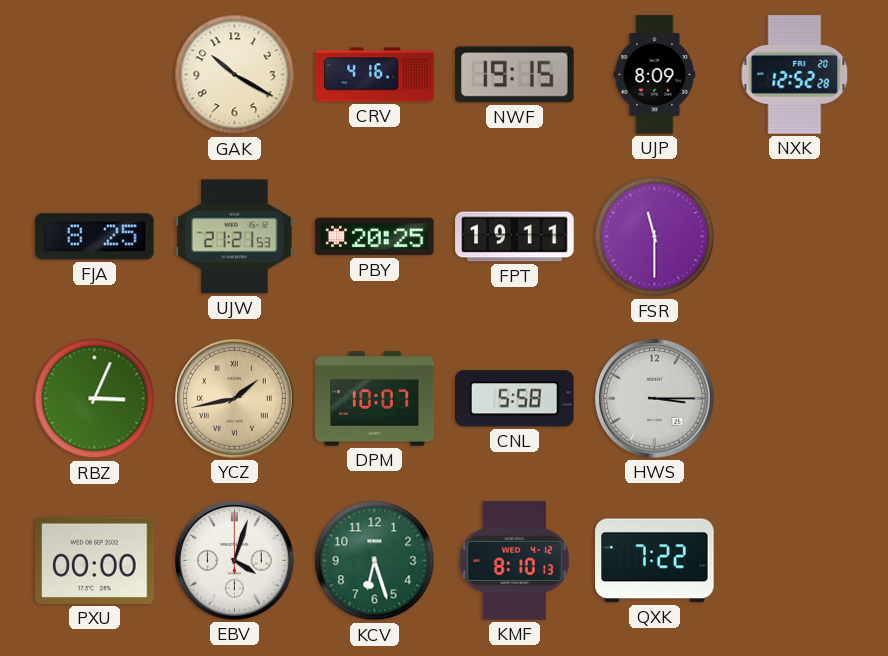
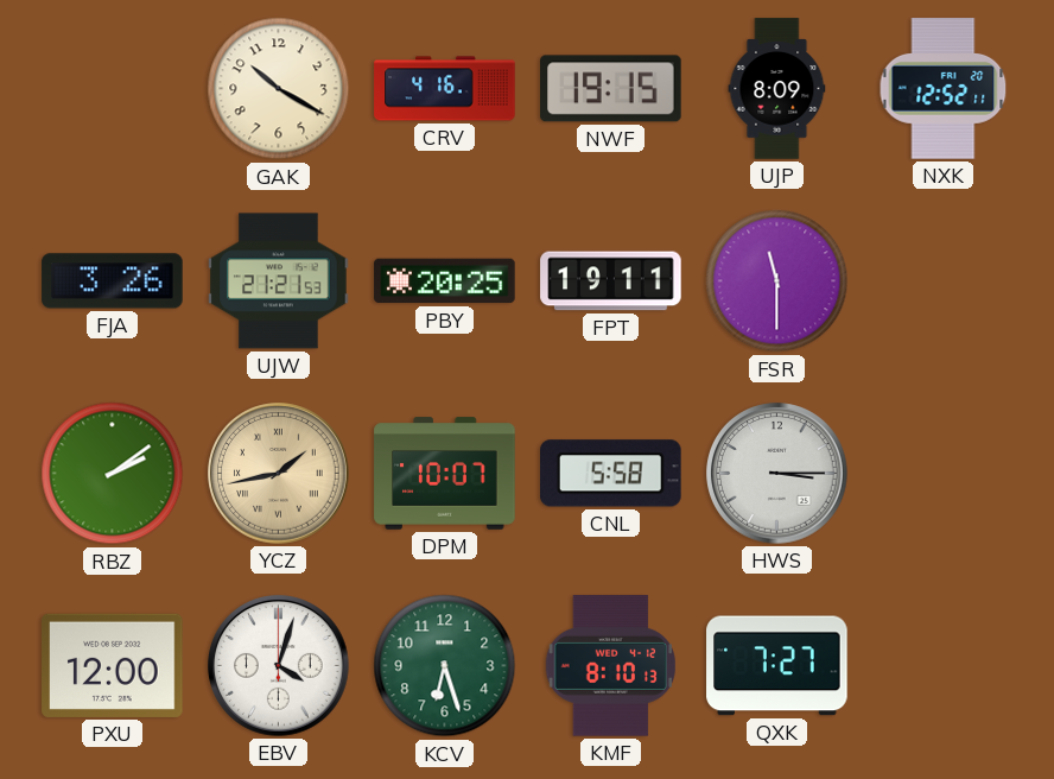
NXK: 12:52:28 -> 12:52:11 (944, 89)
FJA: 8:25 -> 3:26 (113, 281)
RBZ: 3:04 -> 2:09 (113, 474)
PXU: 00:00 -> 12:00 (113, 665)
QXK: 7:22 -> 7:27 (777, 666)
